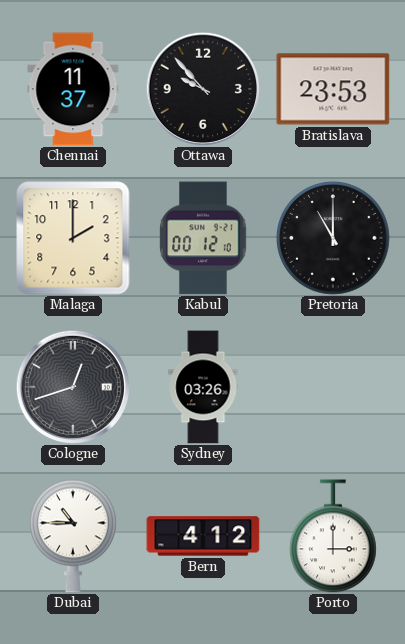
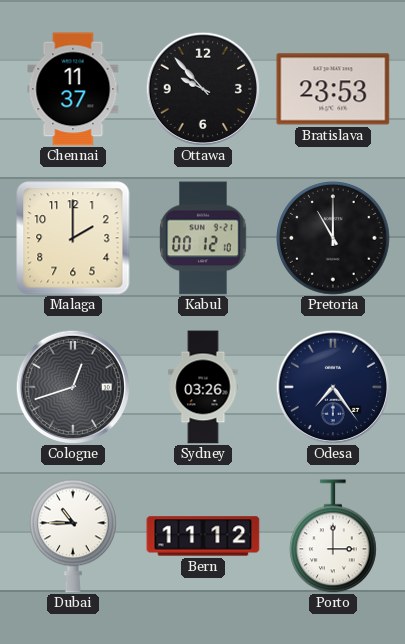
Odesa: none -> 7:24 (332, 386)
Bern: 4:12 -> 11:12 (203, 536)
